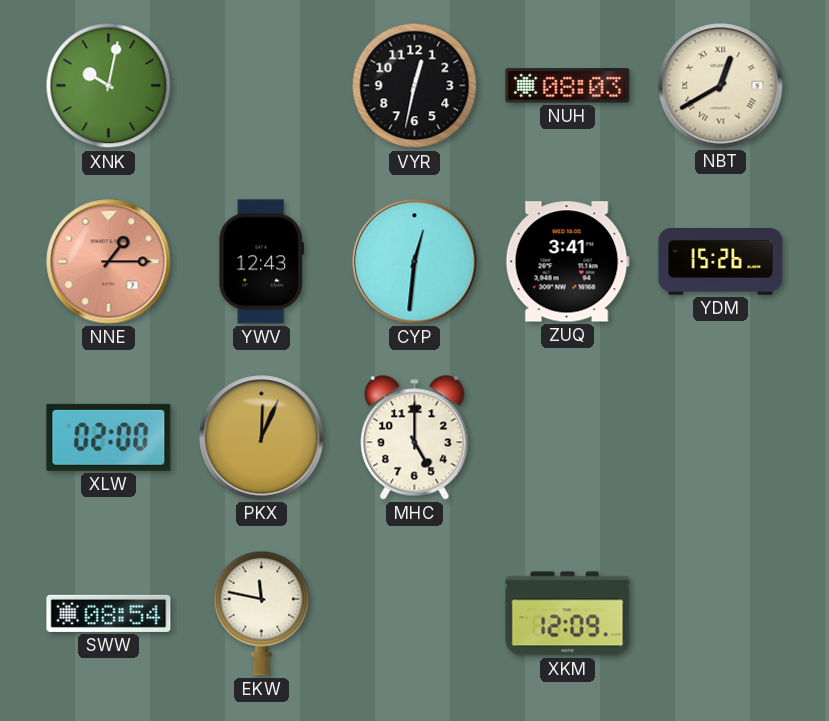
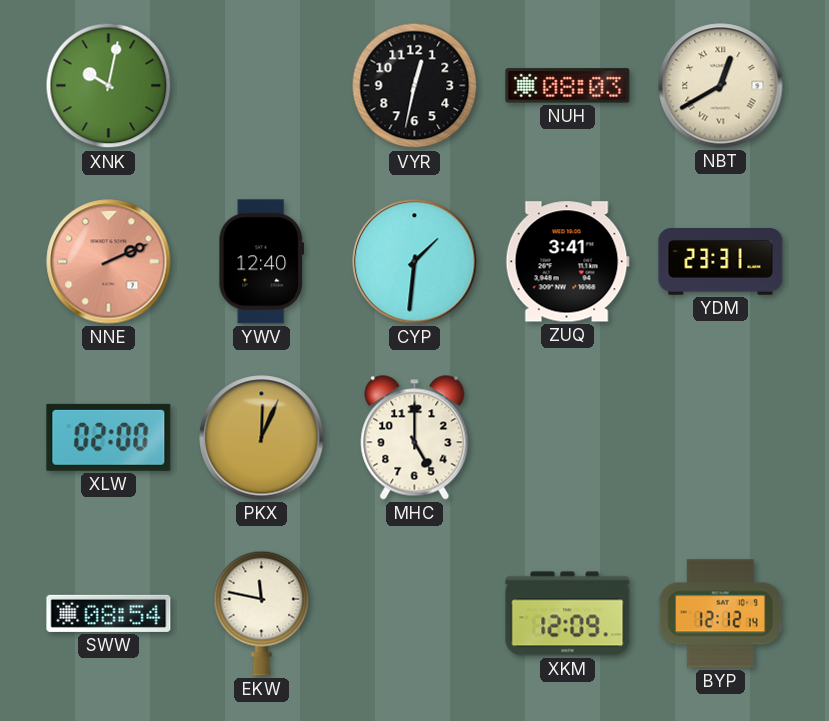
NNE: 1:15 -> 2:11 (109, 262)
YWV: 12:43 -> 12:40 (262, 262)
CYP: 12:31 -> 1:31 (415, 262)
YDM: 15:26 -> 23:31 (721, 262)
BYP: none -> 12:12 (720, 614)
